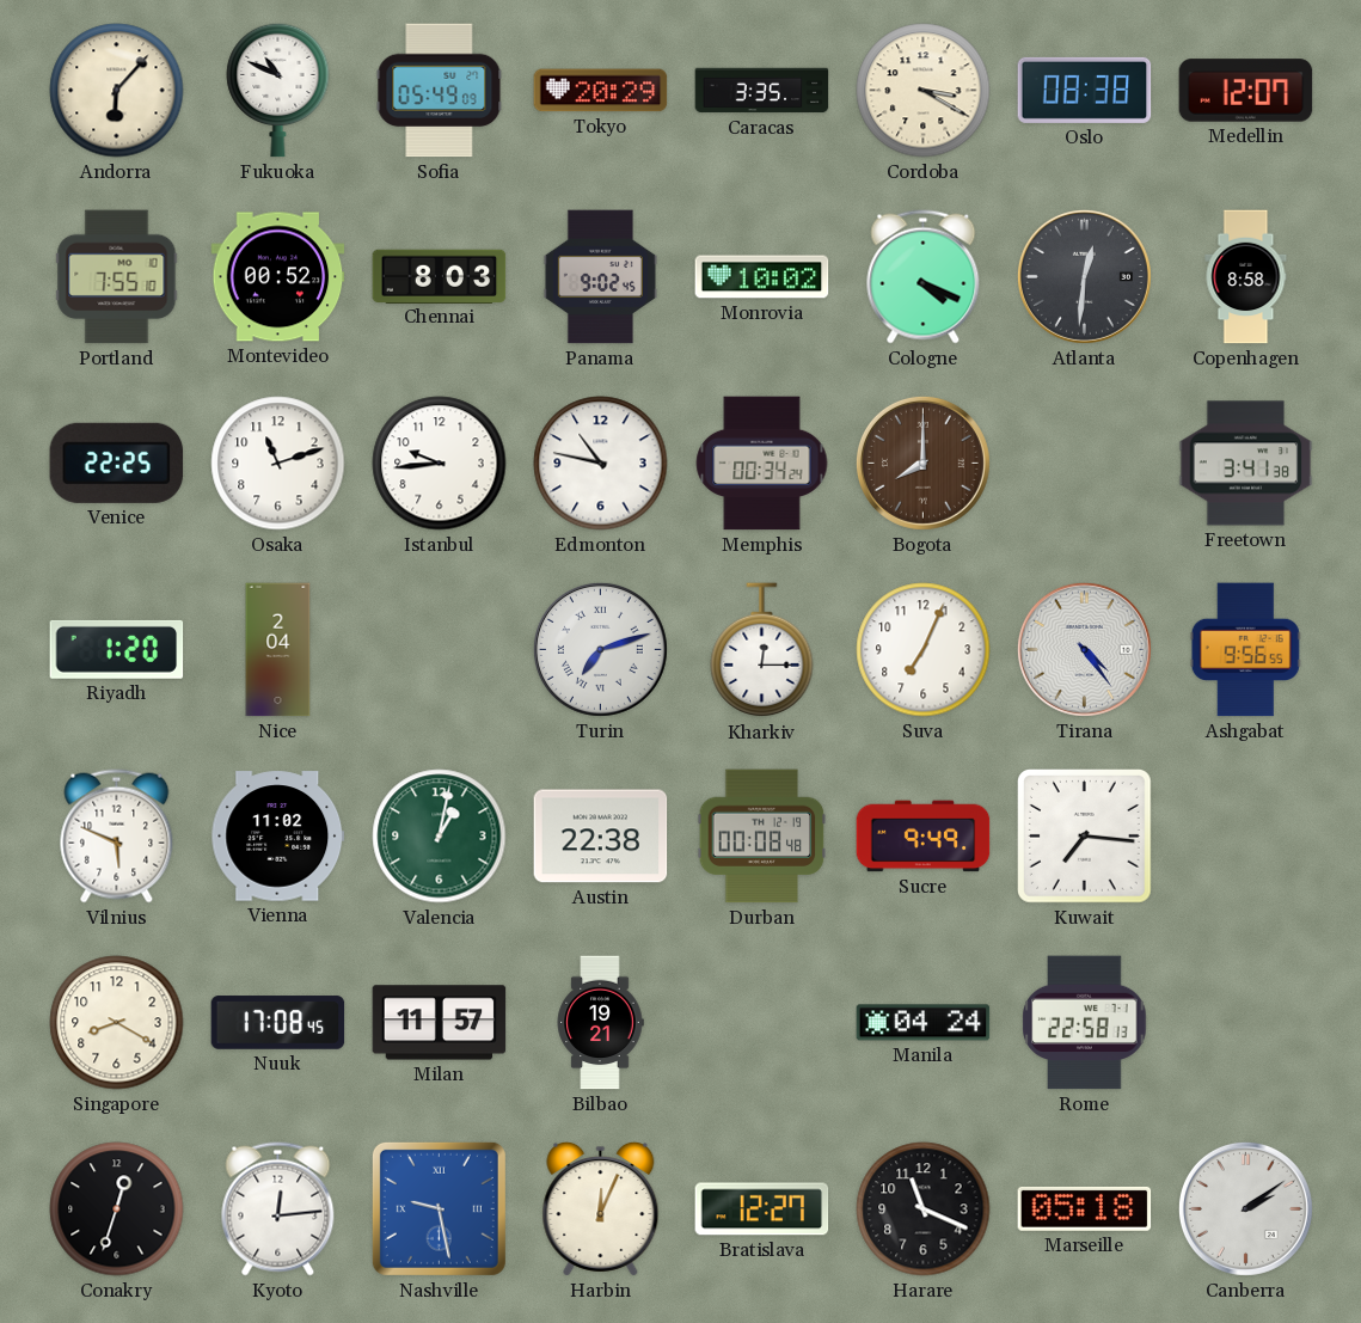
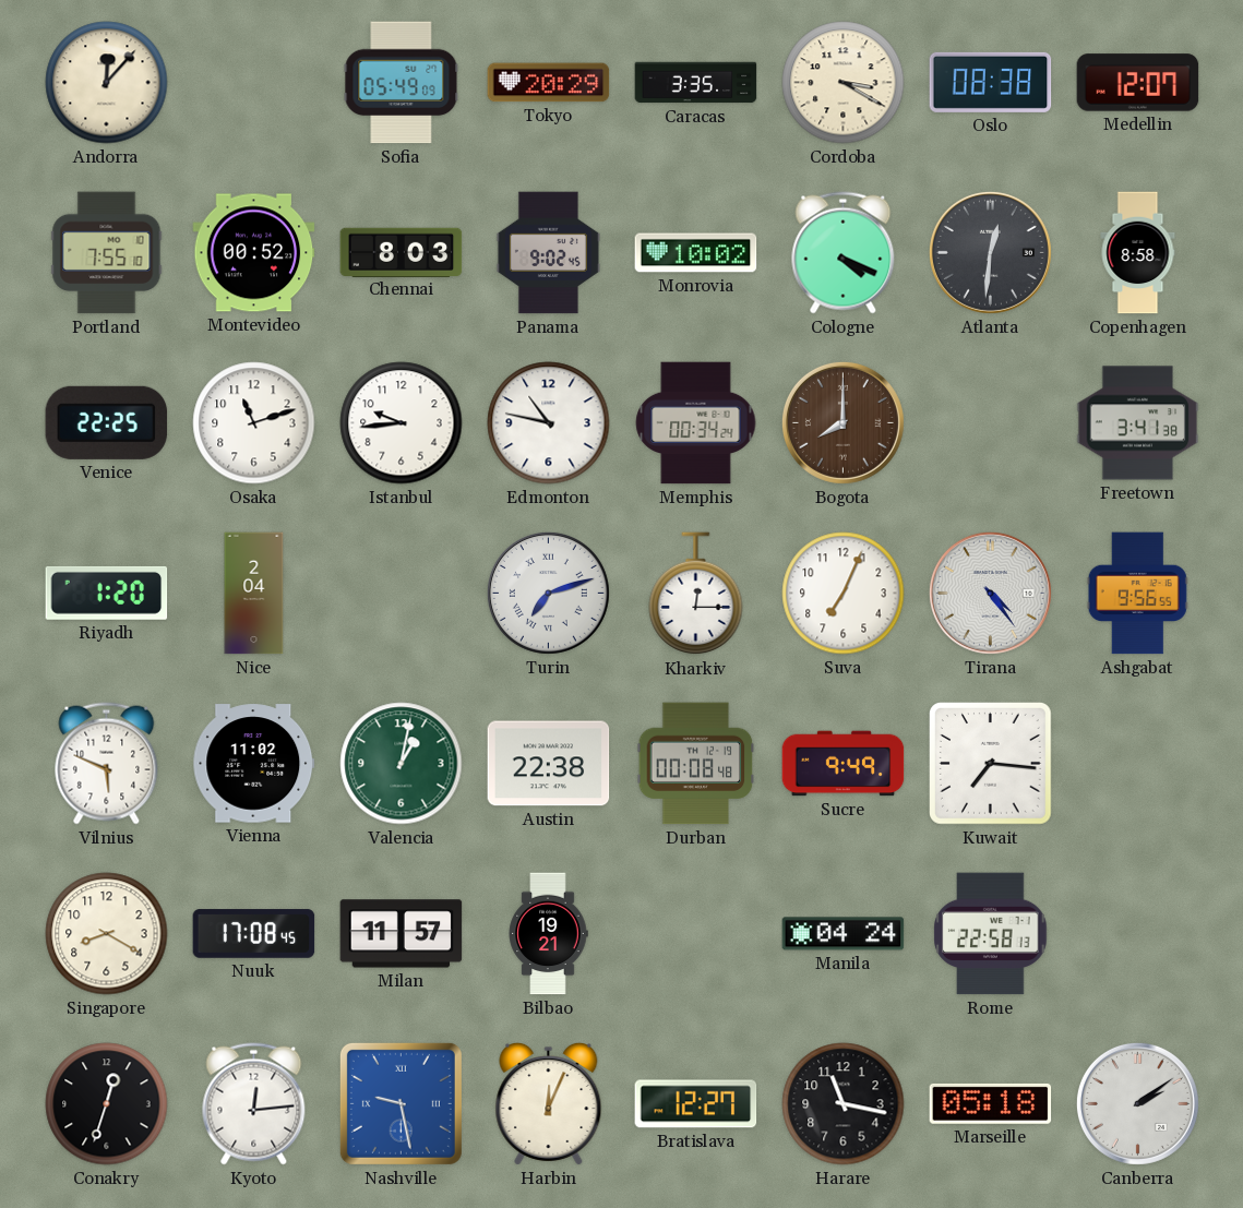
Andorra: 6:07 -> 12:07 (107, 83)
Fukuoka: 10:49 -> none (278, 90)
Harare: 11:19 -> 11:17 (844, 1104)
